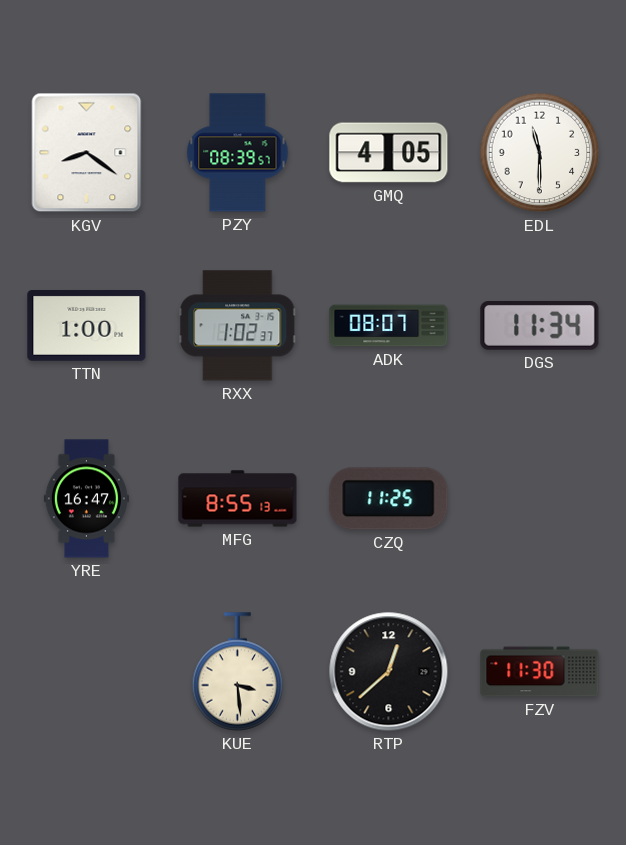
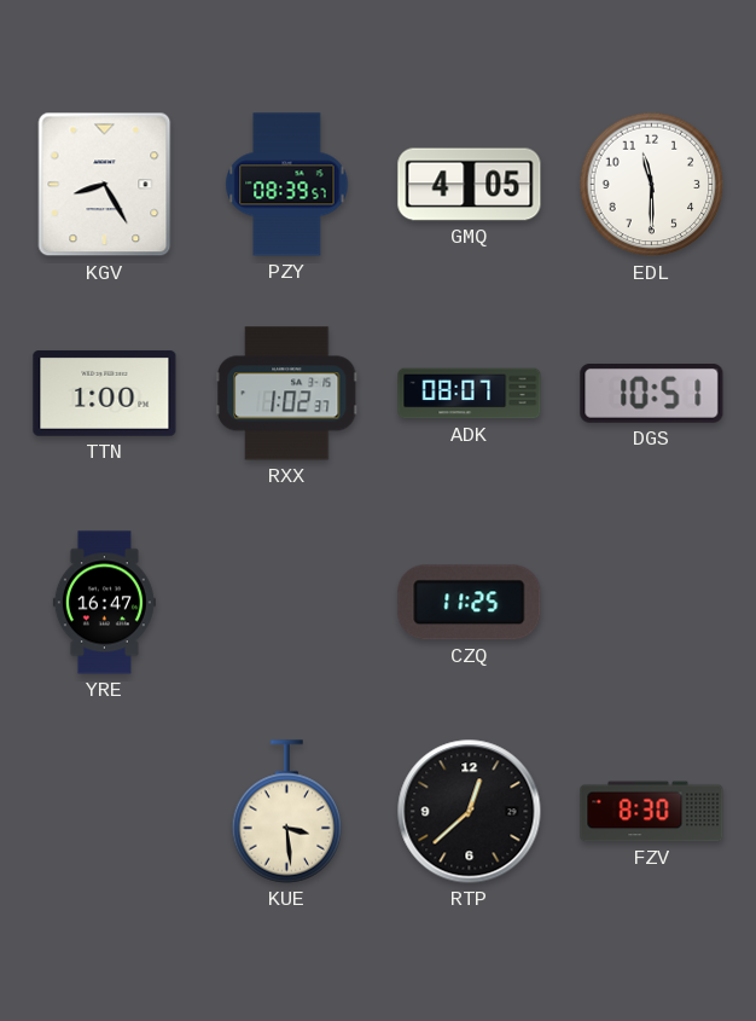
KGV: 8:21 -> 8:25 (105, 185)
DGS: 11:34 -> 10:51 (652, 394)
MFG: 8:55 -> none (238, 499)
FZV: 11:30 -> 8:30 (652, 812)
